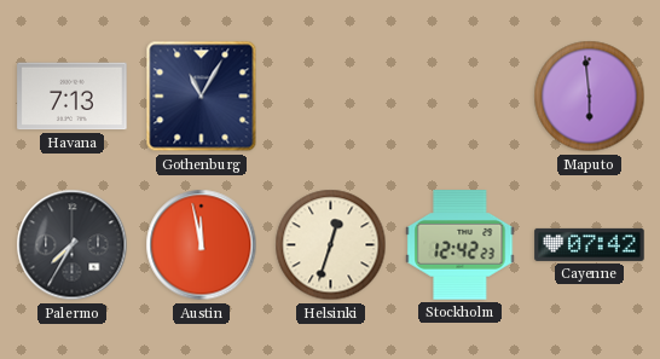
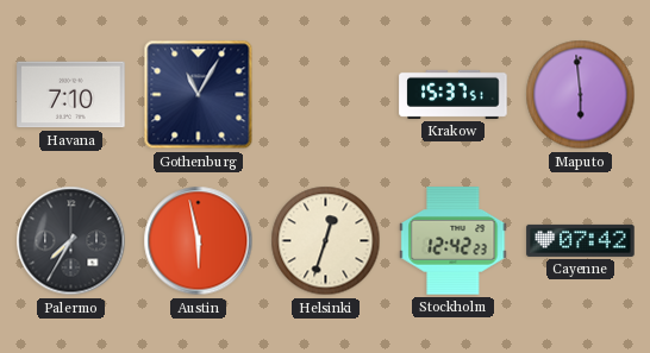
Havana: 7:13 -> 7:10 (71, 95)
Krakow: none -> 15:37 (454, 94)
Austin: 11:58 -> 5:58 (199, 241)
